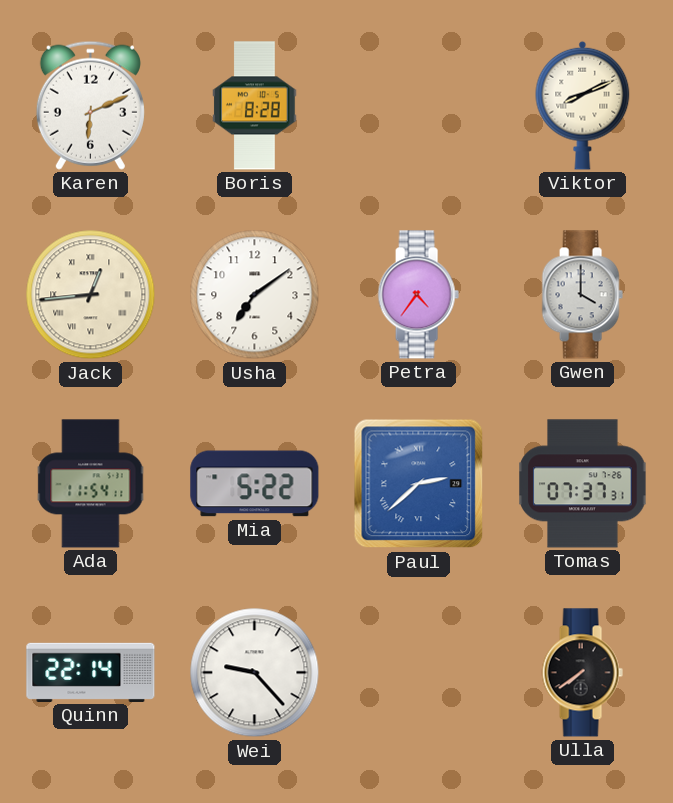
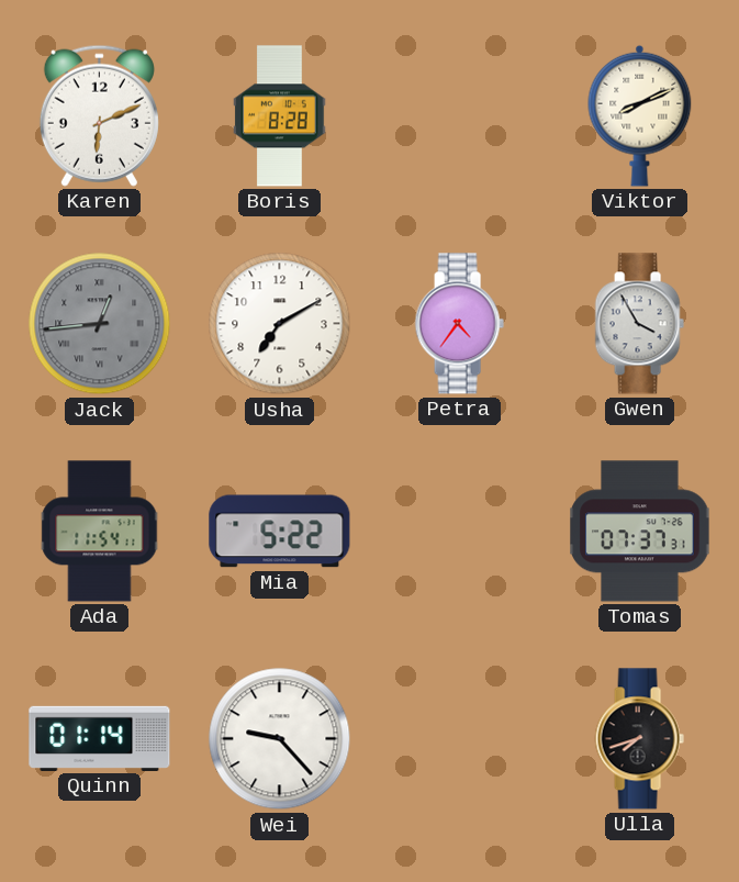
Jack dial: cream -> grey (100, 324)
Usha: 7:09 -> 7:10 (280, 324)
Gwen: 4:00 -> 3:55 (639, 324)
Paul: 2:38 -> none (419, 484)
Quinn: 22:14 -> 01:14 (100, 738)
Ulla: 7:39 -> 7:42 (639, 739)
